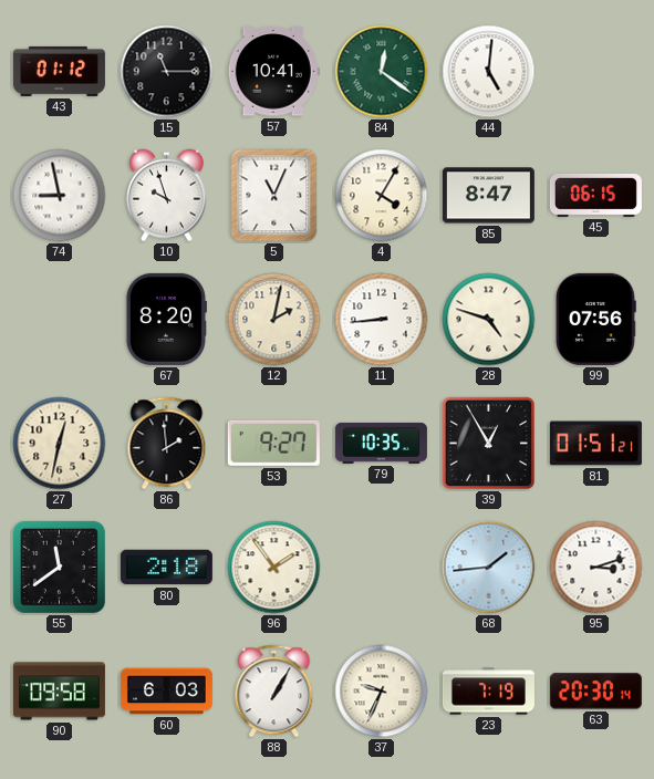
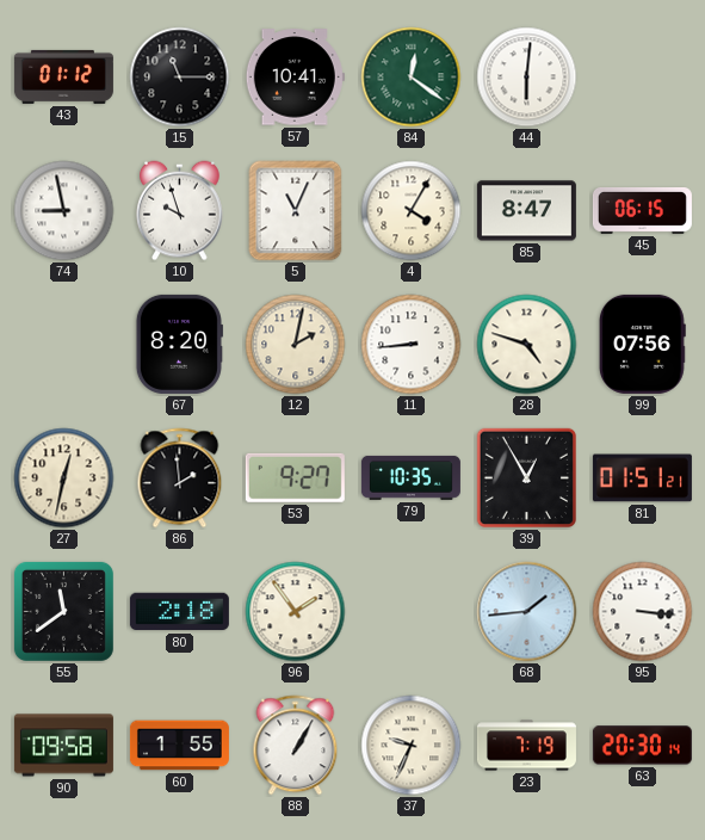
44: 5:01 -> 6:01 (527, 78)
95: 3:12 -> 3:16 (643, 612)
60: 6:03 -> 1:55 (179, 746)
